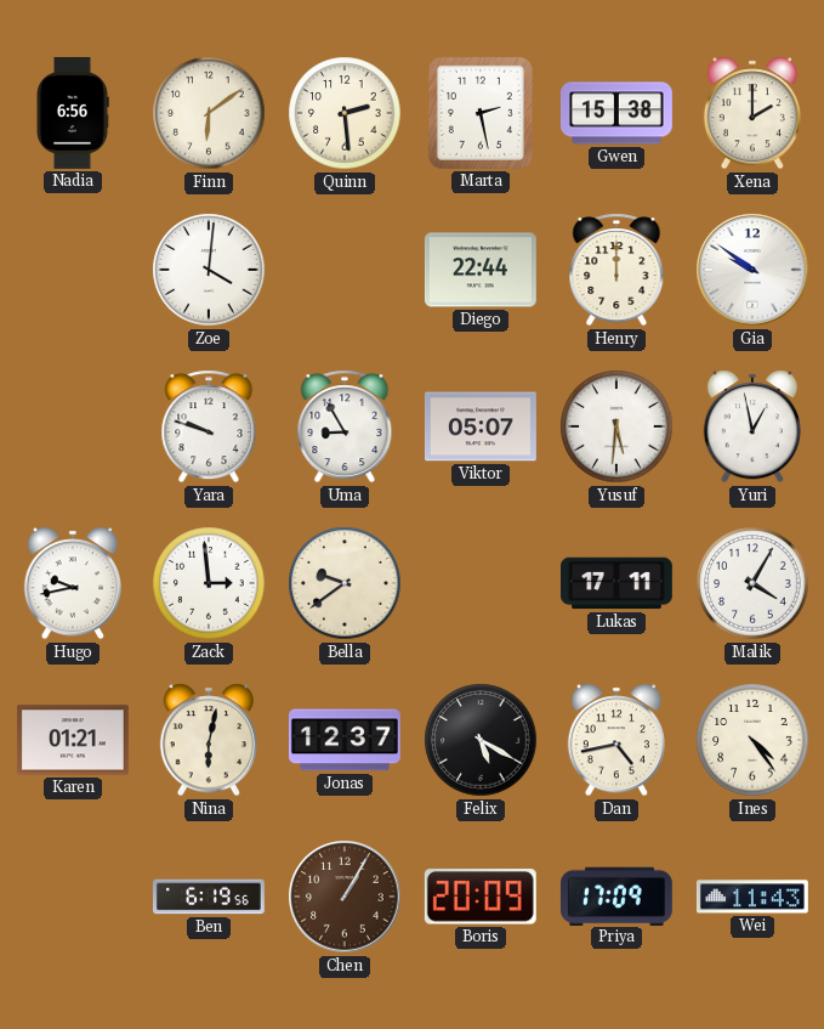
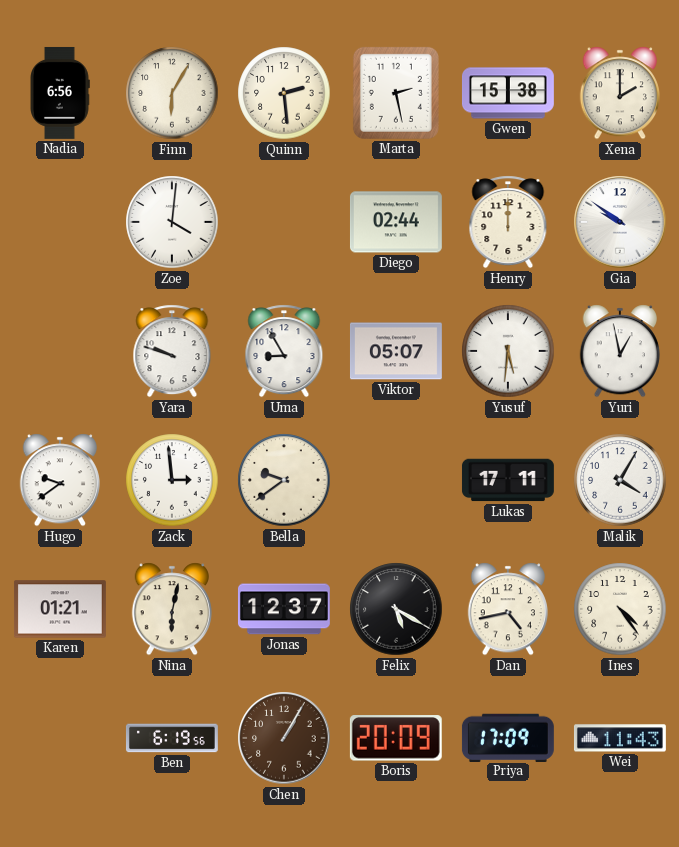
Finn: 6:09 -> 6:05 (172, 93)
Diego: 22:44 -> 02:44 (396, 222)
Hugo: 9:43 -> 9:39 (59, 480)
